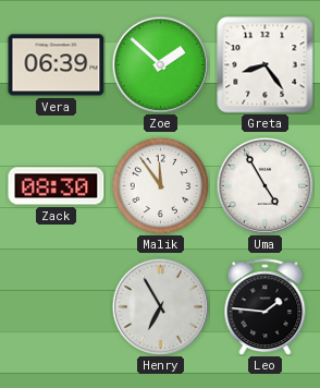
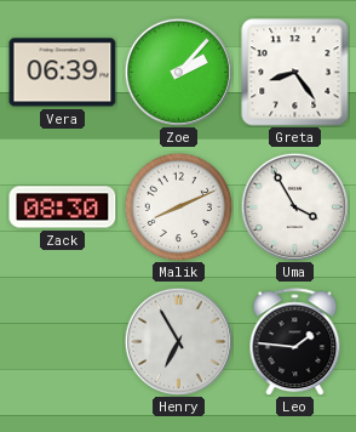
Zoe: 1:52 -> 2:07 (178, 72)
Malik: 11:54 -> 8:11 (178, 206)
Uma: 4:55 -> 3:55 (294, 206)
